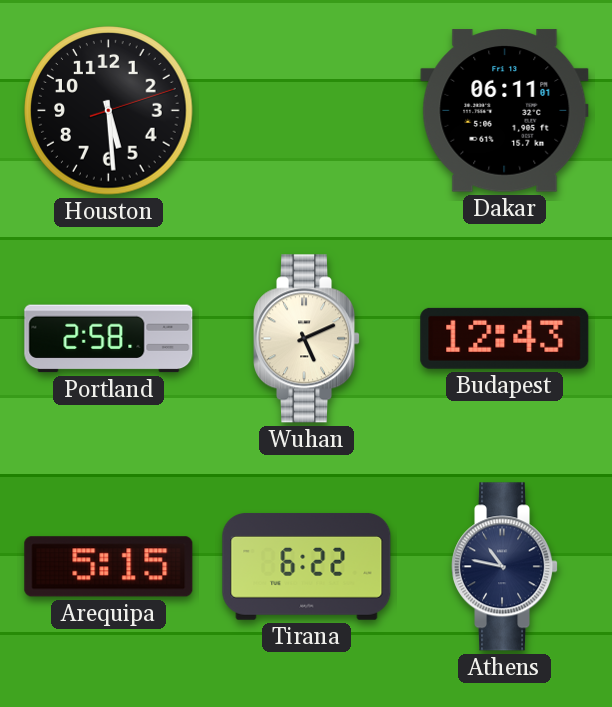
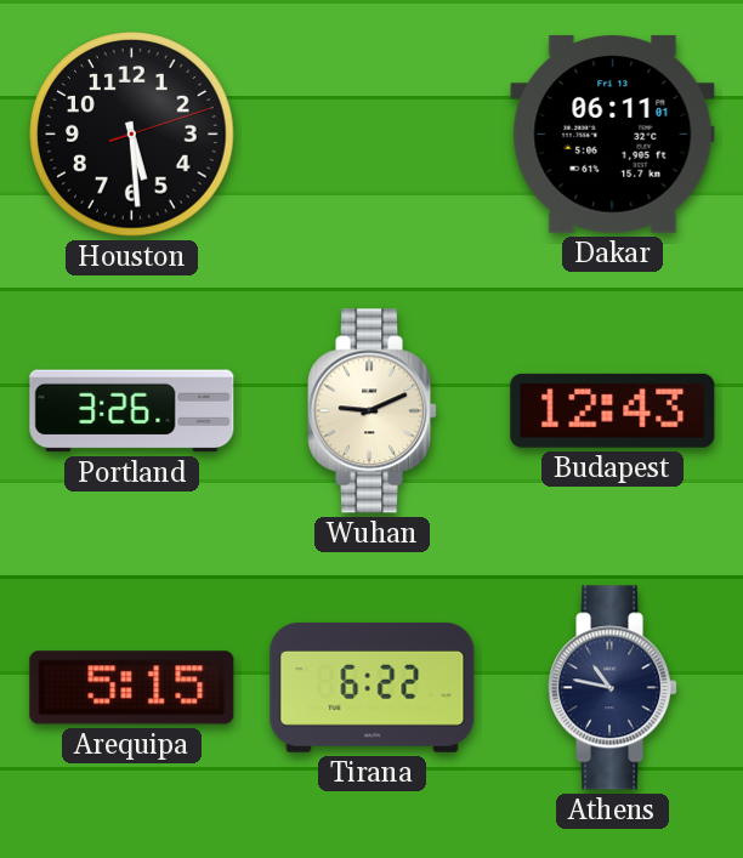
Portland: 2:58 -> 3:26 (132, 411)
Wuhan: 5:11 -> 9:11 (373, 411)
